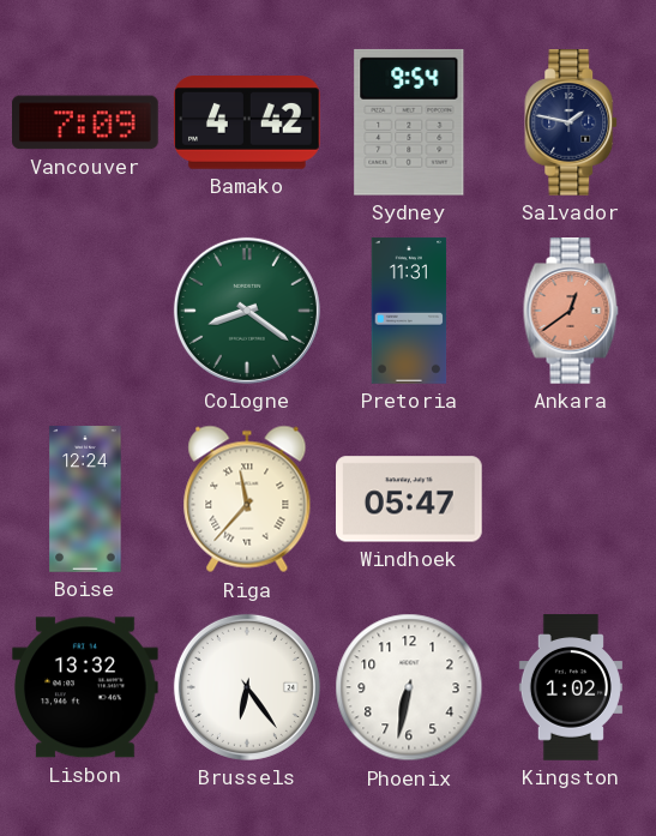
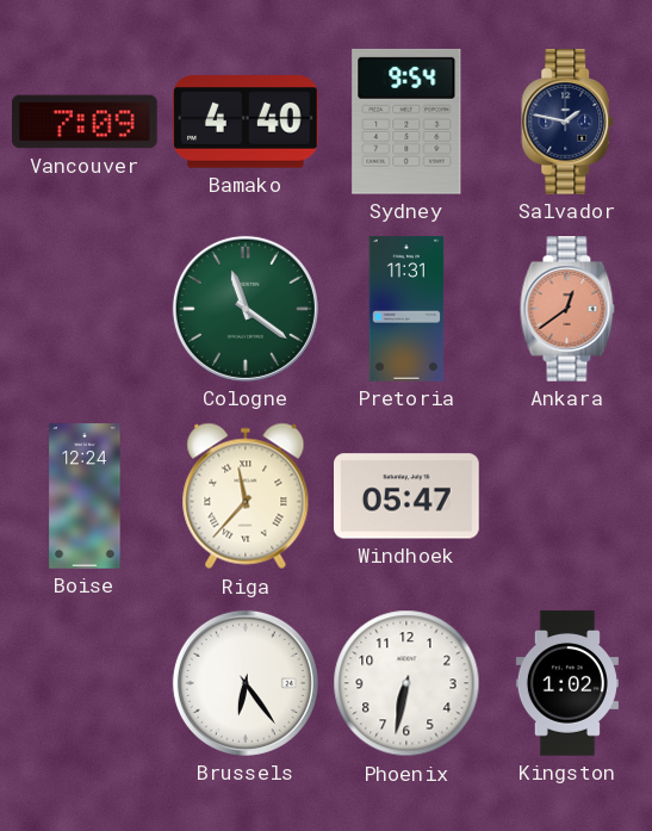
Bamako: 4:42 -> 4:40 (247, 123)
Cologne: 8:21 -> 11:21 (246, 309)
Lisbon: 13:32 -> none (86, 687)
